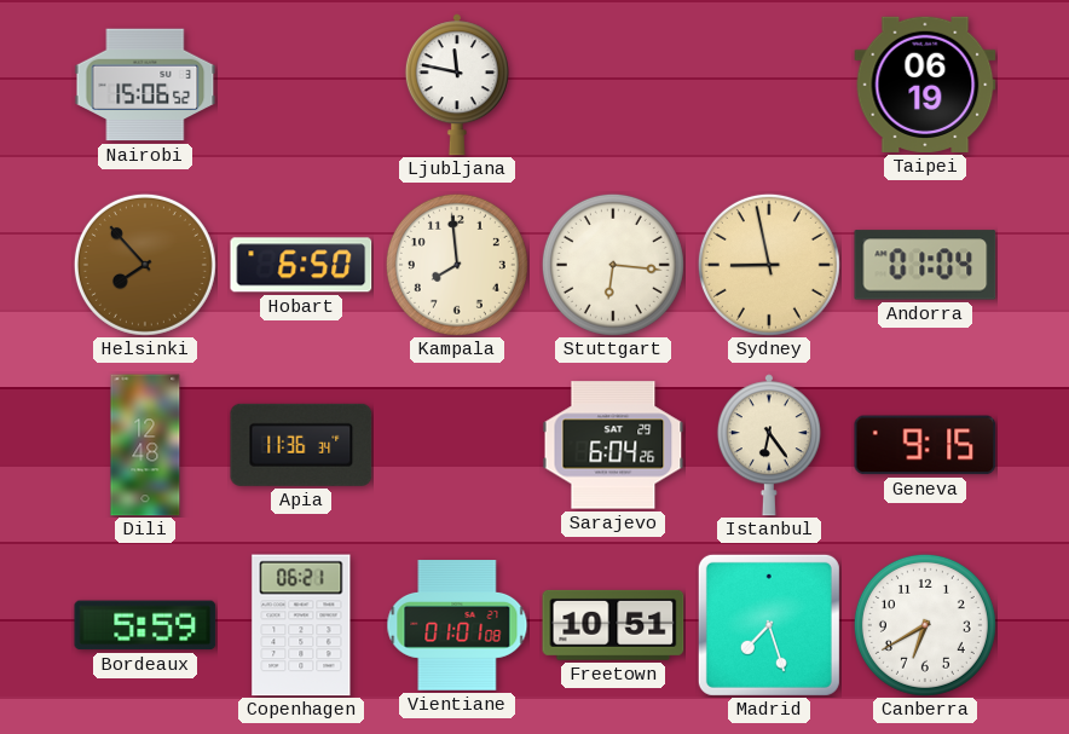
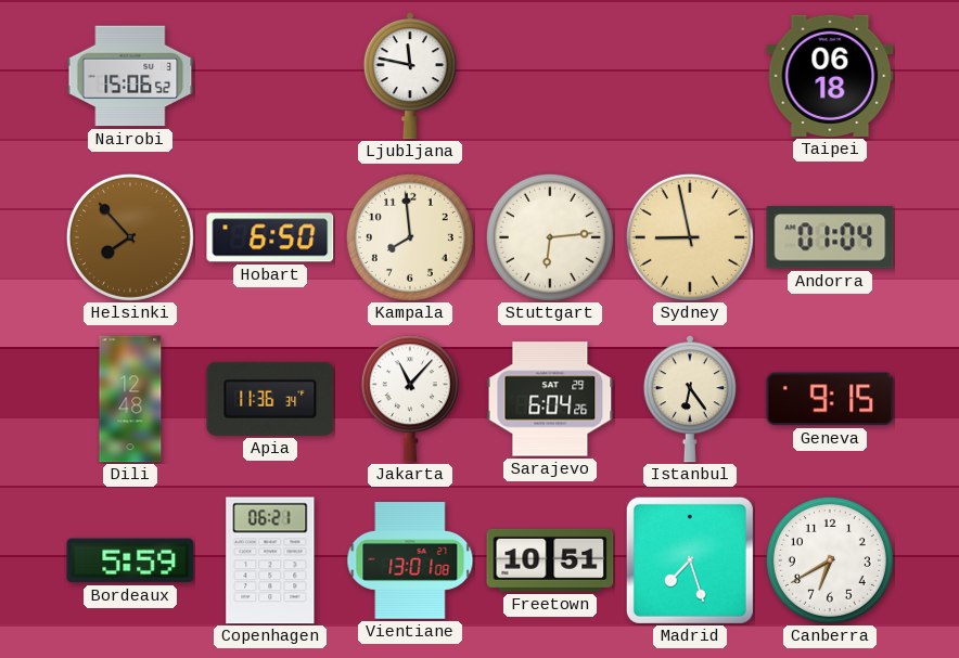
Taipei: 06:19 -> 06:18 (830, 76)
Stuttgart: 6:16 -> 6:14 (550, 237)
Jakarta: none -> 11:07 (410, 399)
Vientiane: 01:01 -> 13:01 (410, 562)
